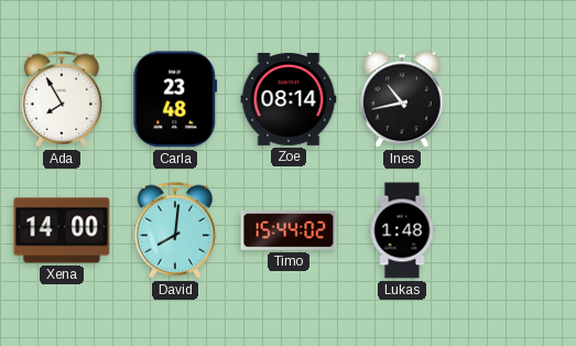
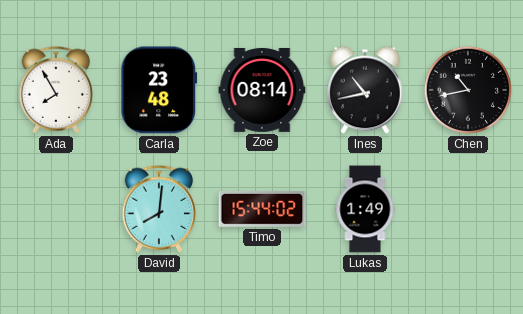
Chen: none -> 10:43 (468, 90)
Xena: 14:00 -> none (62, 230)
Lukas: 1:48 -> 1:49 (365, 209)
